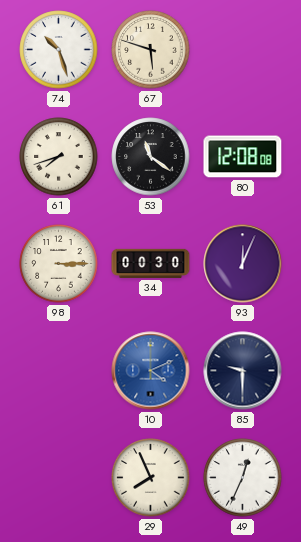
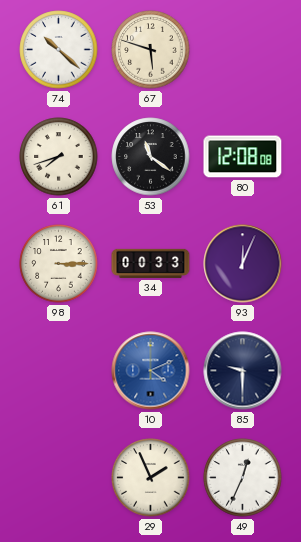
74: 10:27 -> 10:22 (59, 50)
34: 00:30 -> 00:33 (151, 263)
29: 7:56 -> 1:56 (151, 478)
